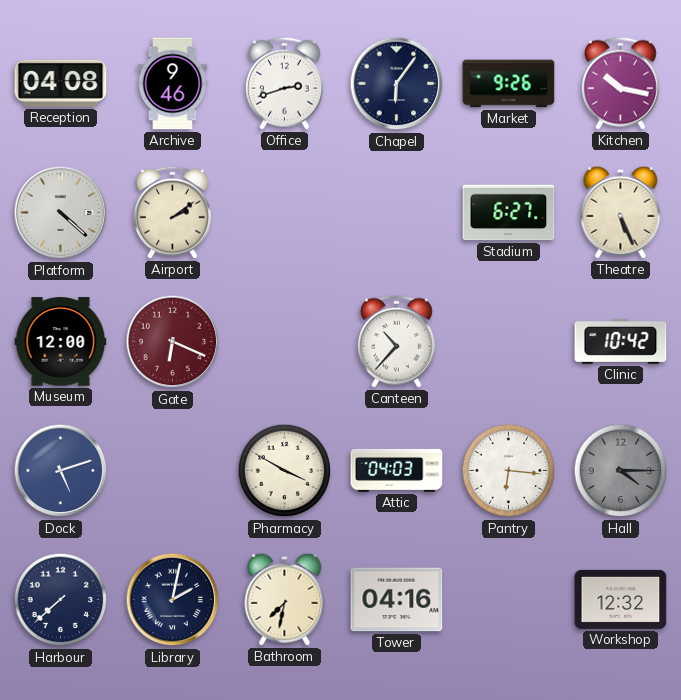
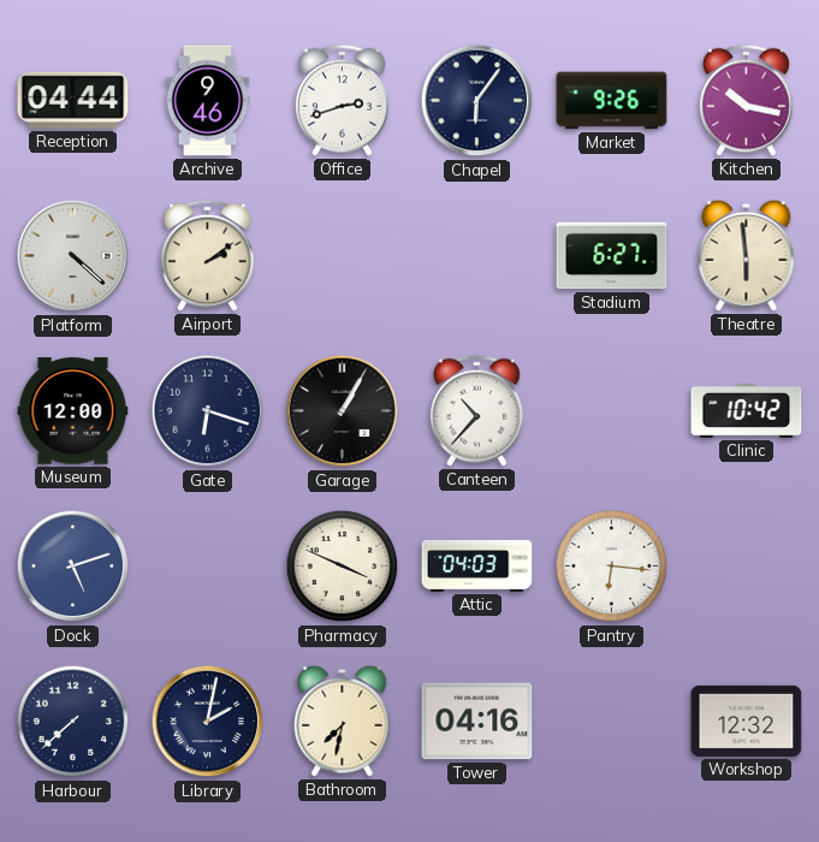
Reception: 04:08 -> 04:44 (73, 100)
Theatre: 5:26 -> 5:59 (747, 255)
Gate: 6:19 -> 6:18 (208, 411)
Gate dial: burgundy -> navy (208, 411)
Garage: none -> 1:05 (343, 411)
Pharmacy: 3:50 -> 3:49 (343, 567)
Hall: 4:15 -> none (621, 471)
